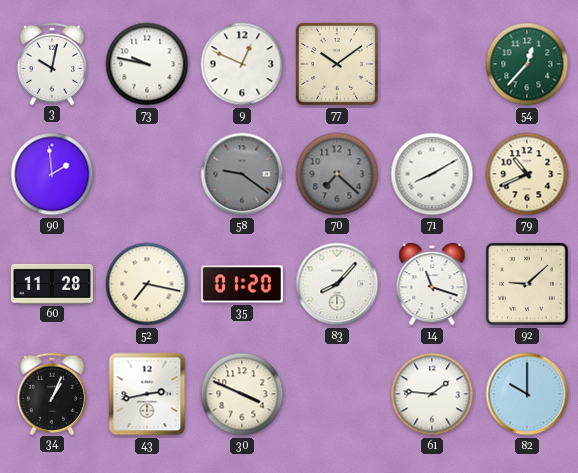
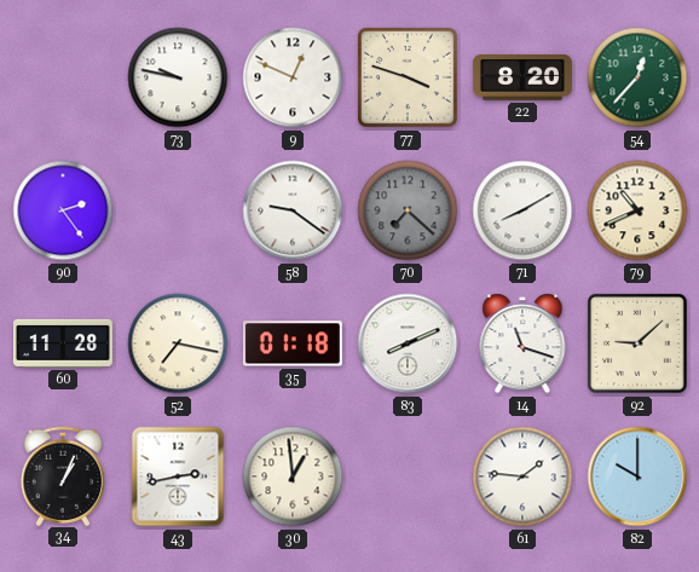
3: 10:02 -> none (51, 63)
77: 10:09 -> 3:48 (408, 77)
22: none -> 8:20 (522, 77)
90: 1:59 -> 2:24 (63, 210)
58 dial: grey -> white (293, 210)
35: 01:20 -> 01:18 (293, 343)
83: 8:07 -> 8:11 (408, 343)
30: 3:49 -> 12:59 (293, 476)
